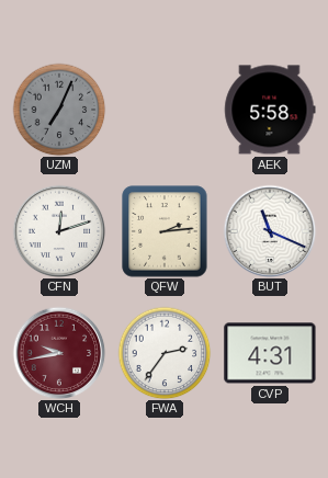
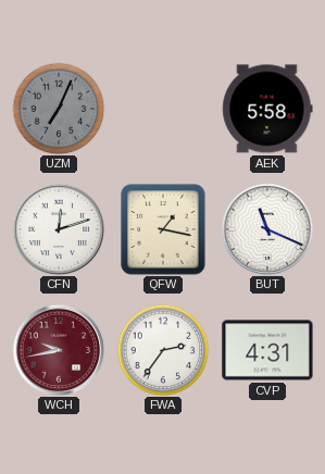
QFW: 2:14 -> 1:17 (163, 229)
